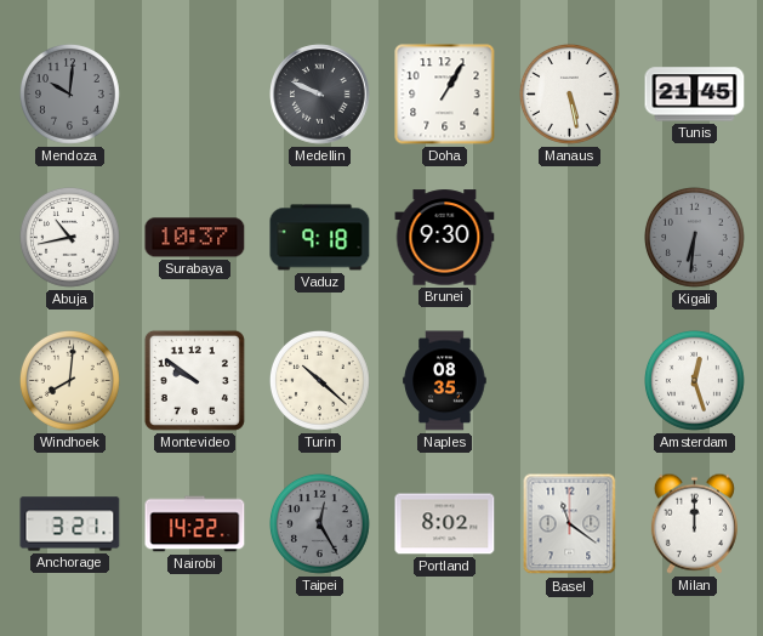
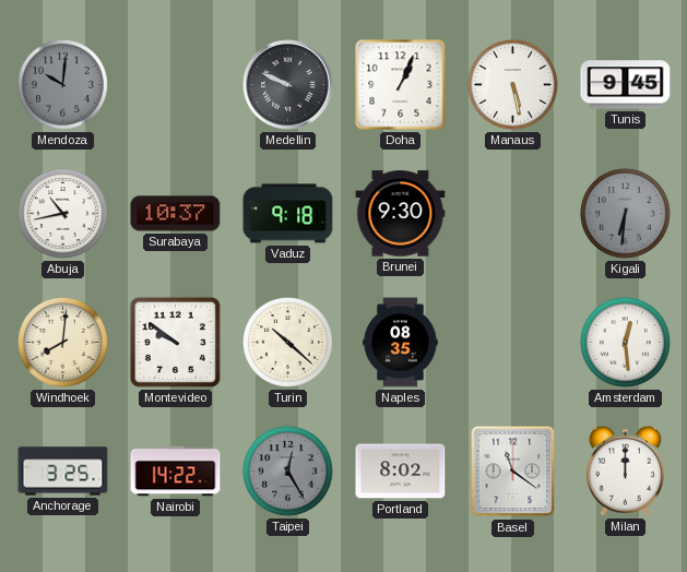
Doha: 1:05 -> 1:04 (401, 85)
Tunis: 21:45 -> 9:45 (626, 85)
Amsterdam: 12:27 -> 12:29 (625, 342)
Anchorage: 3:21 -> 3:25 (63, 472)
